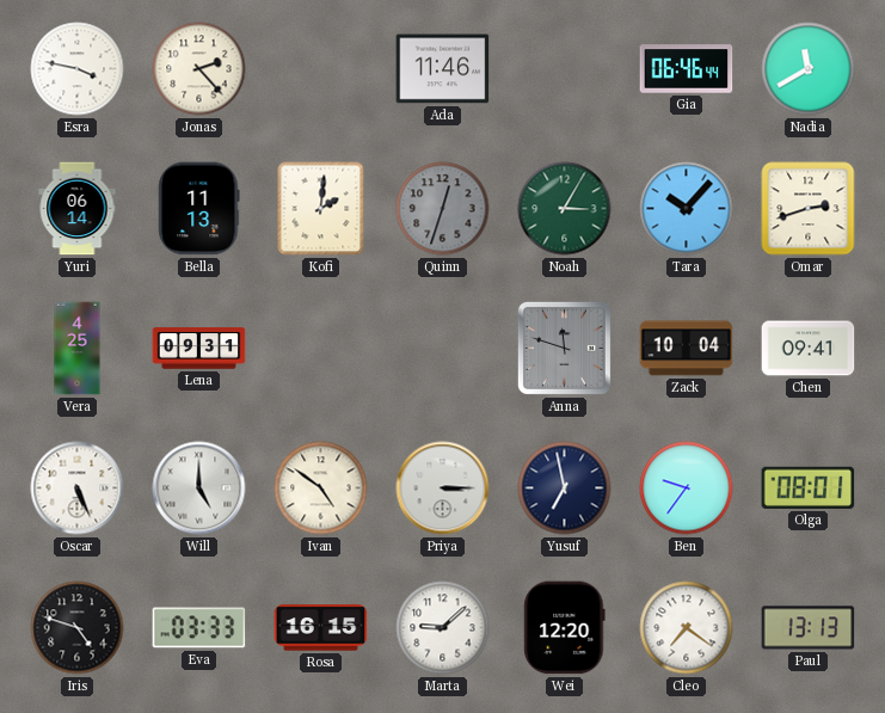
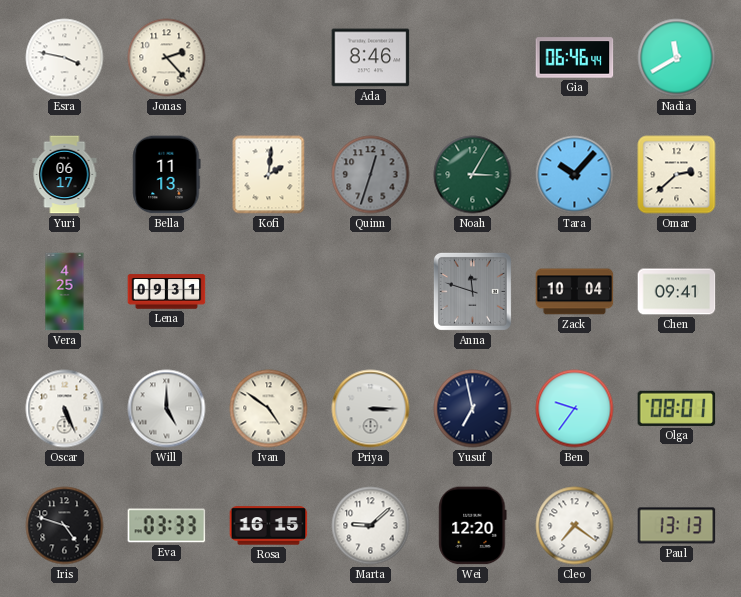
Ada: 11:46 -> 8:46 (371, 58)
Yuri: 06:14 -> 06:17 (65, 175)
Omar: 2:42 -> 2:38 (677, 175)
